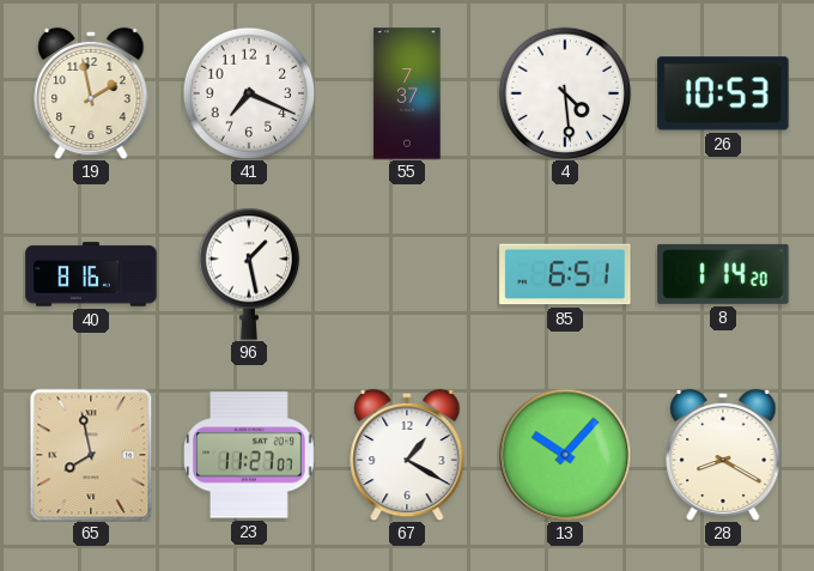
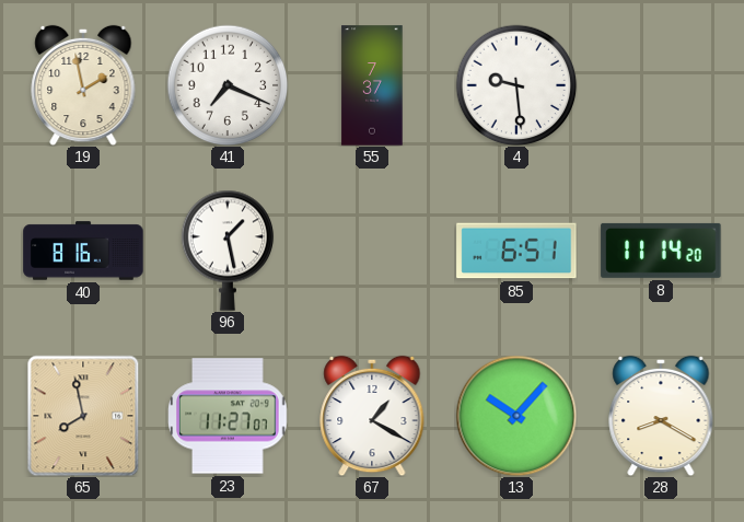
4: 4:29 -> 9:29 (516, 85)
26: 10:53 -> none (723, 93)
8: 1:14 -> 11:14 (661, 251)
